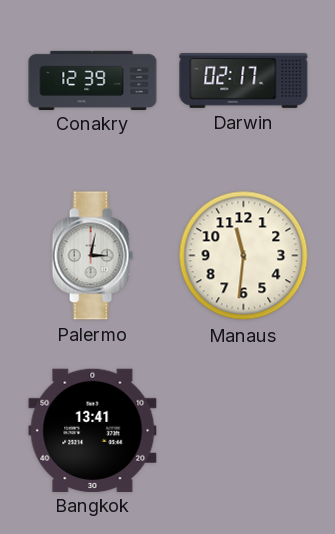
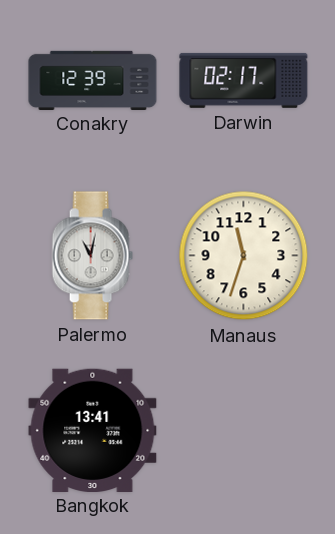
Palermo: 3:02 -> 11:02 (92, 256)
Manaus: 11:31 -> 11:33 (244, 256)
